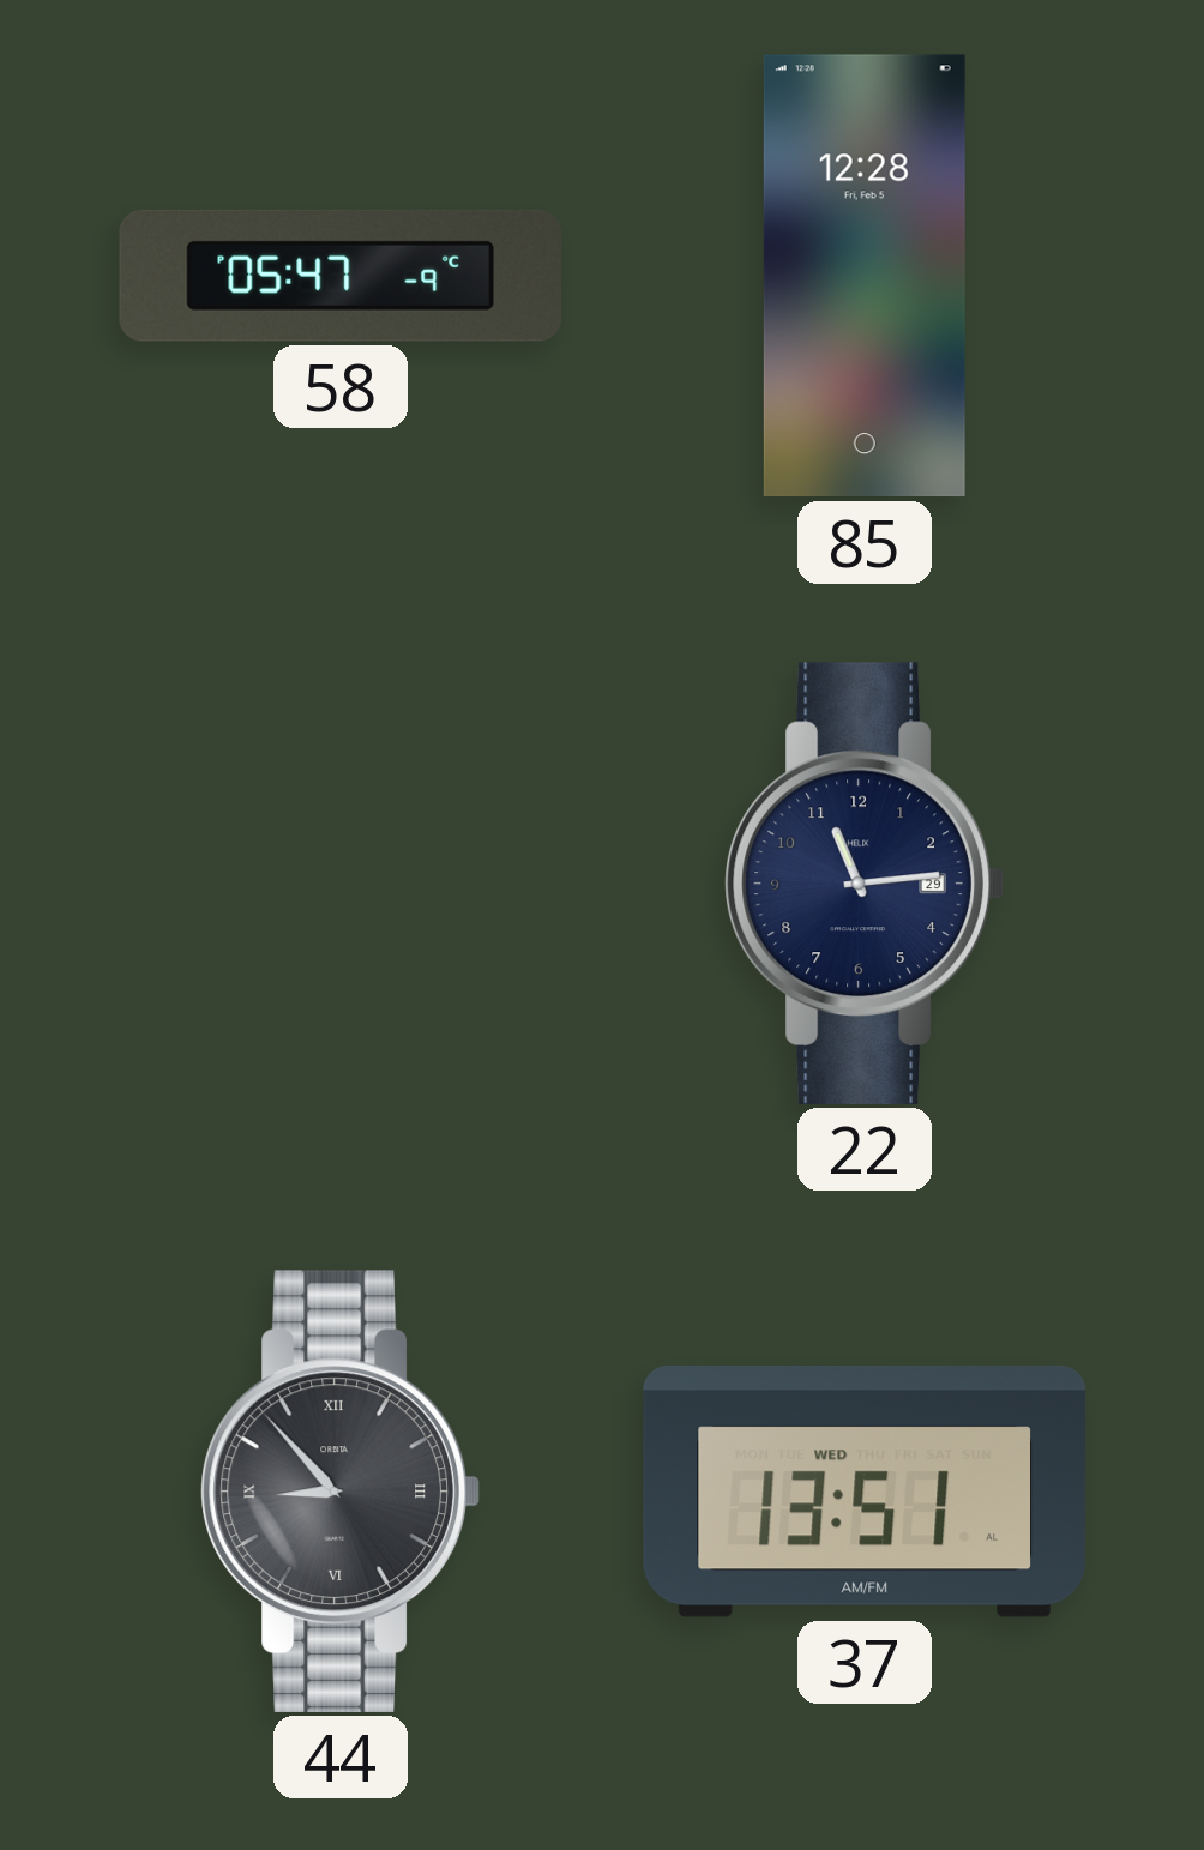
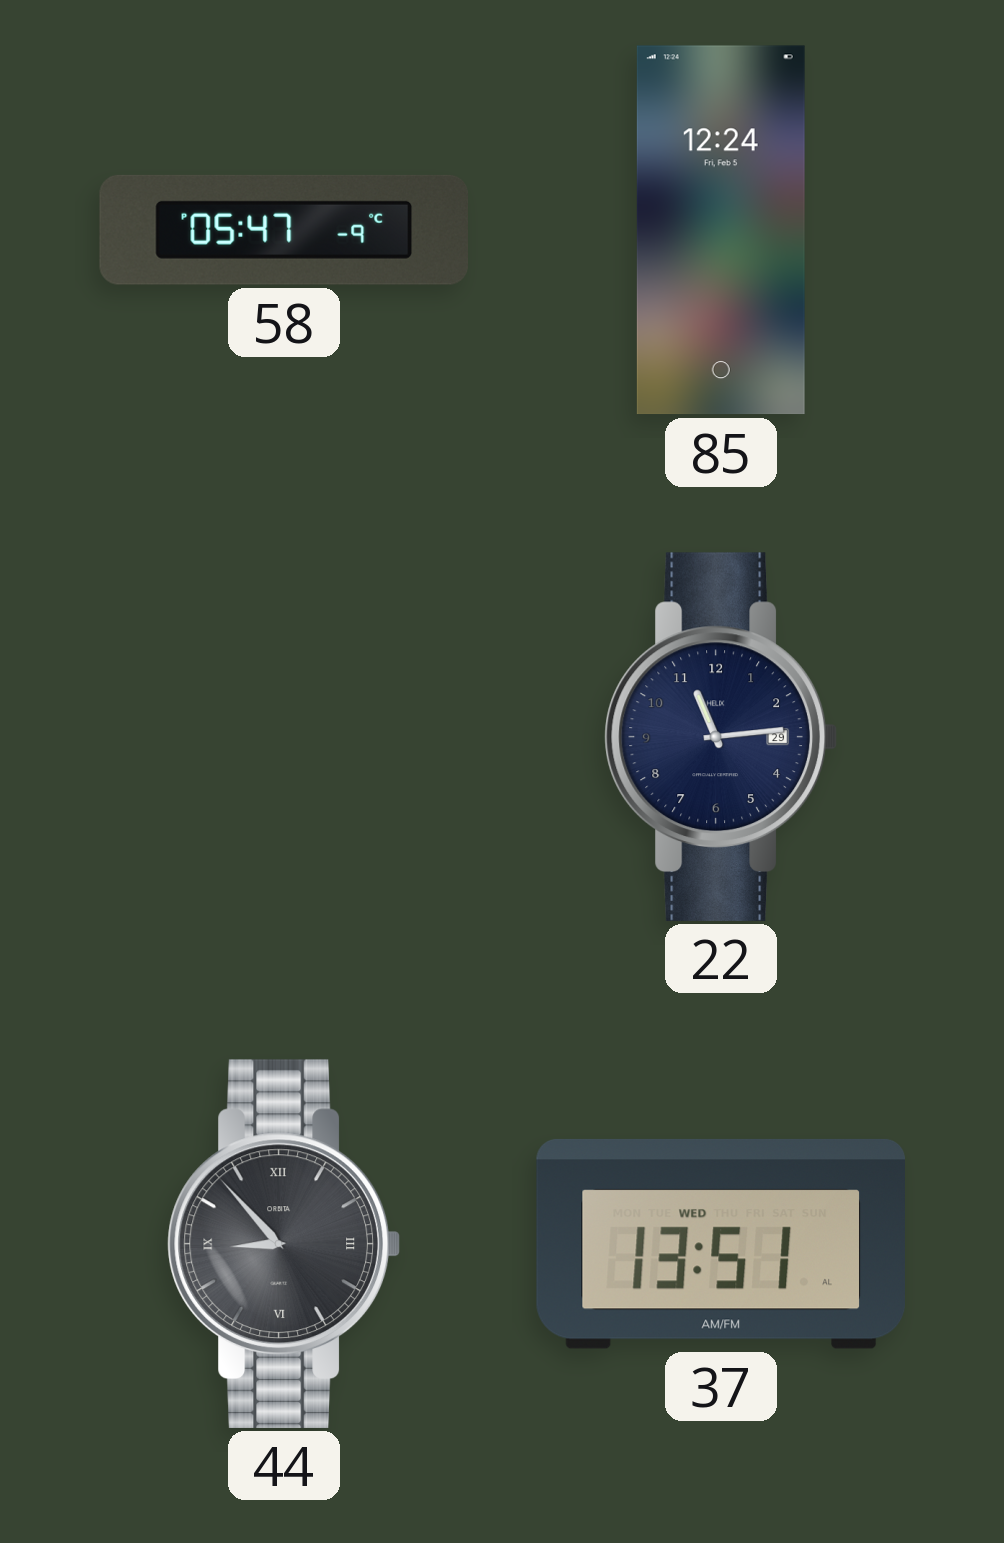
85: 12:28 -> 12:24 (721, 230)
